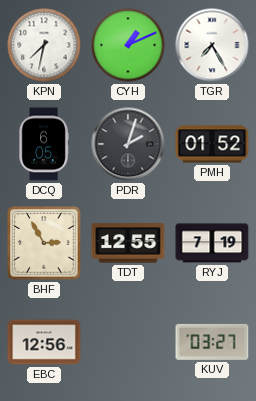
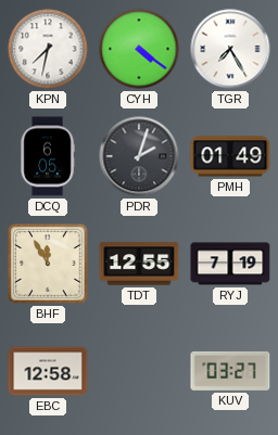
CYH: 1:11 -> 4:21 (139, 49)
PMH: 01:52 -> 01:49 (230, 156)
BHF: 2:55 -> 11:55 (48, 264)
EBC: 12:56 -> 12:58 (48, 371)
